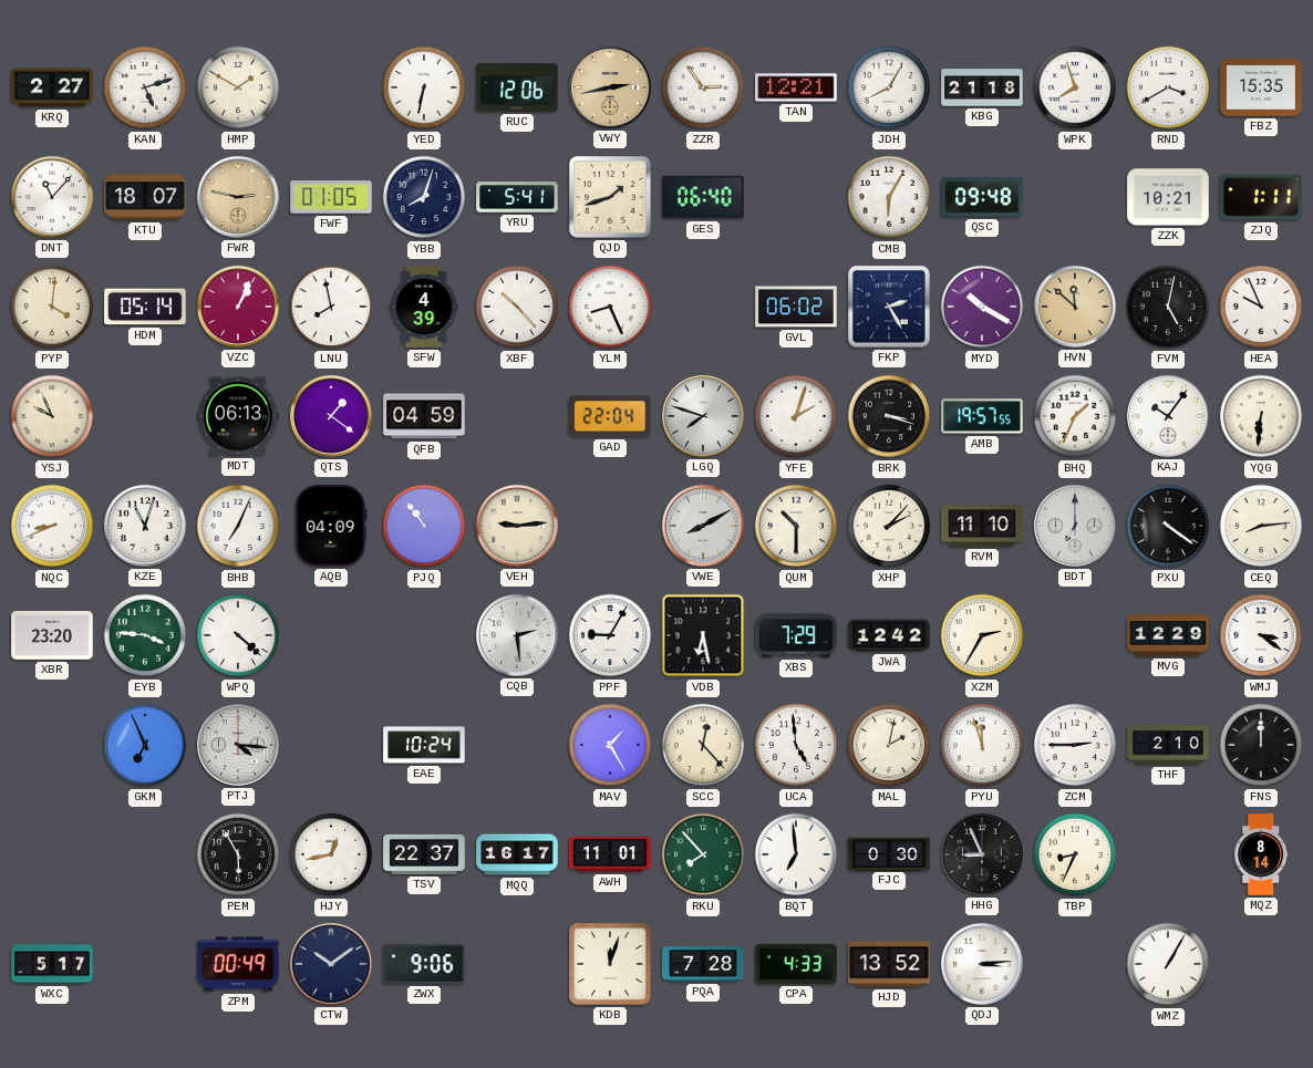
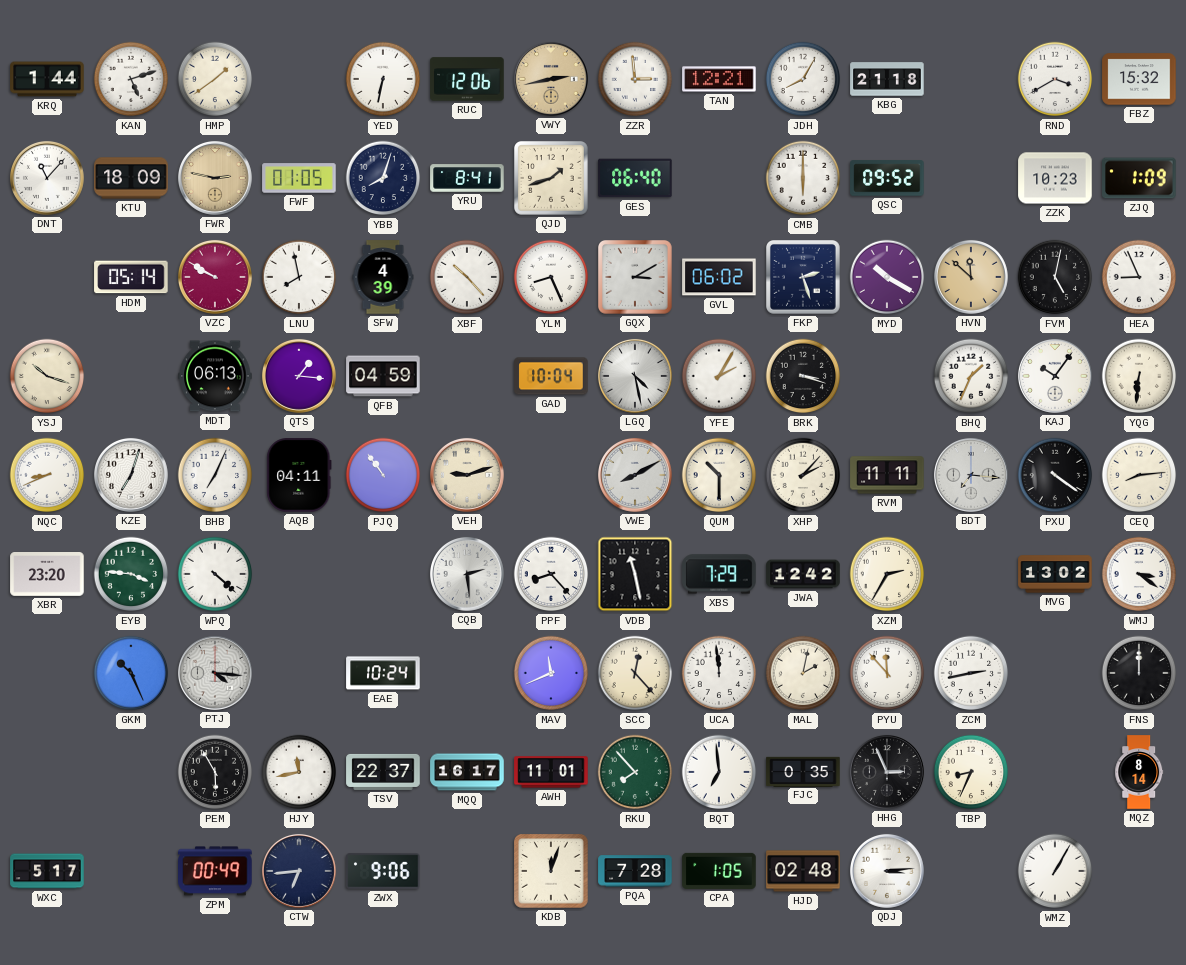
KRQ: 2:27 -> 1:44 (47, 79)
HMP: 1:50 -> 1:39 (215, 79)
ZZR: 2:54 -> 2:59 (635, 79)
WPK: 7:57 -> none (1075, 87)
FBZ: 15:35 -> 15:32 (1139, 79)
KTU: 18:07 -> 18:09 (131, 178)
YRU: 5:41 -> 8:41 (467, 178)
CMB: 6:05 -> 6:00 (803, 178)
QSC: 09:48 -> 09:52 (887, 178)
ZZK: 10:21 -> 10:23 (1055, 178)
ZJQ: 1:11 -> 1:09 (1139, 178)
PYP: 4:01 -> none (52, 307)
VZC: 1:04 -> 9:50 (215, 277)
GQX: none -> 3:10 (636, 278)
FKP: 2:25 -> 2:27 (804, 278)
HEA: 9:56 -> 8:56 (1139, 277)
YSJ: 9:56 -> 10:18 (47, 376)
QTS: 1:21 -> 1:16 (299, 376)
GAD: 22:04 -> 10:04 (551, 376)
LGQ: 7:48 -> 4:28 (635, 376)
YFE: 2:03 -> 2:05 (719, 376)
AMB: 19:57 -> none (982, 416)
KZE: 11:03 -> 7:03 (131, 475)
AQB: 04:09 -> 04:11 (299, 475)
VEH: 9:14 -> 9:12 (467, 475)
RVM: 11:10 -> 11:11 (887, 475)
BDT: 7:00 -> 7:16 (971, 475)
PPF: 9:05 -> 8:23 (551, 574)
VDB: 6:28 -> 11:28 (635, 574)
MVG: 12:29 -> 13:02 (1055, 574)
GKM: 6:56 -> 10:26 (131, 673)
MAV: 1:25 -> 11:41 (551, 673)
UCA: 4:59 -> 11:59 (719, 673)
PYU: 11:57 -> 11:53 (887, 673)
ZCM: 2:45 -> 2:43 (971, 673)
THF: 2:10 -> none (1168, 745)
HJY: 12:43 -> 11:43 (299, 772)
FJC: 0:30 -> 0:35 (803, 771)
HHG: 8:56 -> 2:56 (887, 772)
CTW: 10:09 -> 6:44 (299, 871)
CPA: 4:33 -> 1:05 (719, 871)
HJD: 13:52 -> 02:48 (803, 871)
